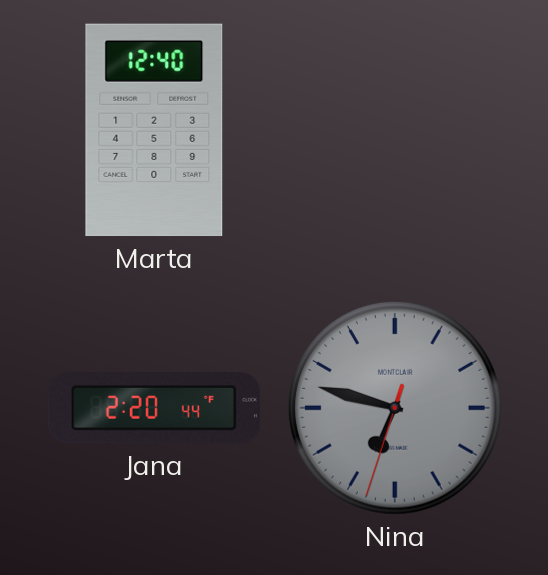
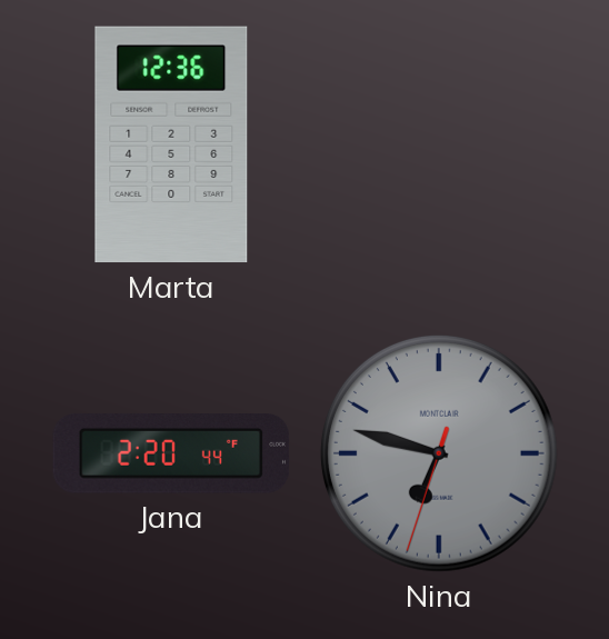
Marta: 12:40 -> 12:36 (171, 144)
